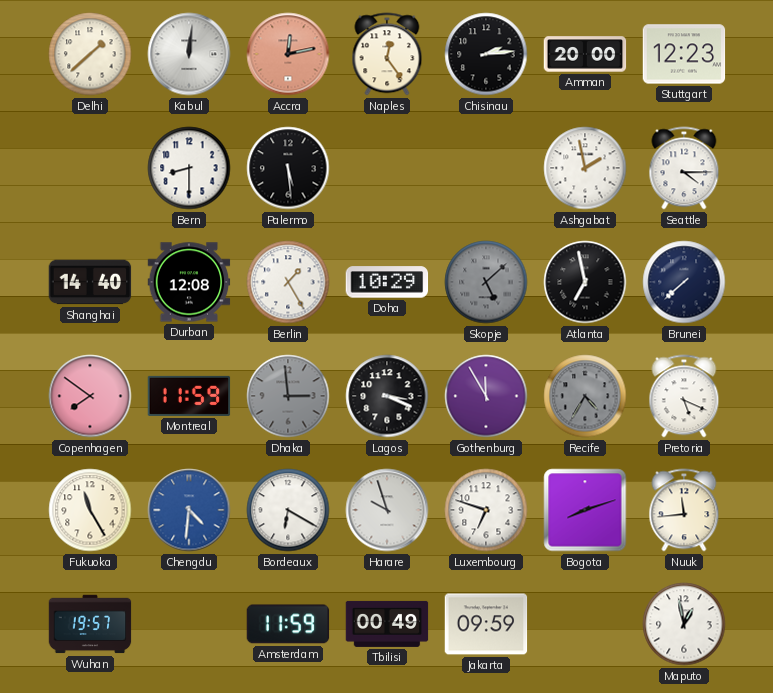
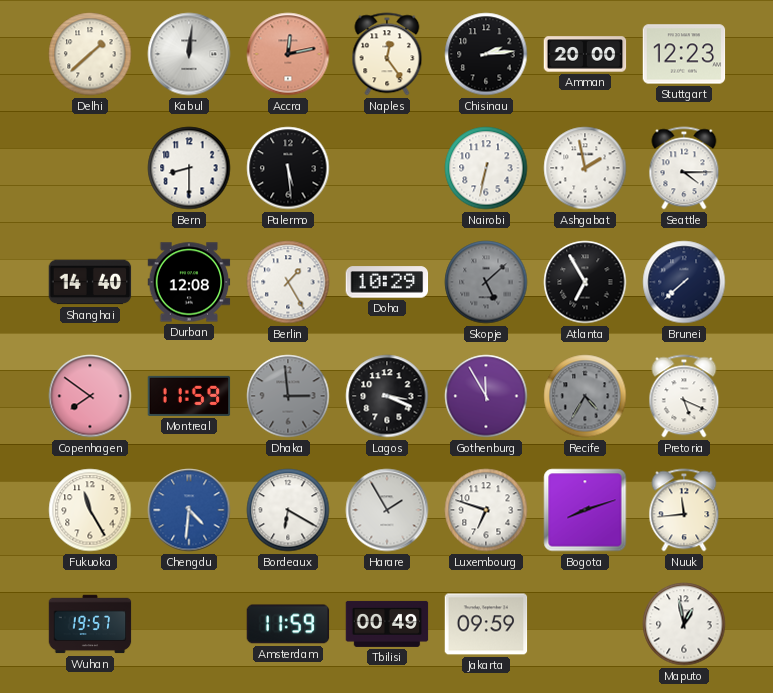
Nairobi: none -> 6:32 (486, 168)
Atlanta: 6:58 -> 6:55 (585, 282)
Harare: 9:57 -> 1:55 (387, 510)
